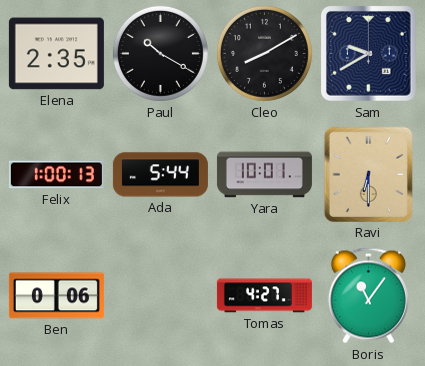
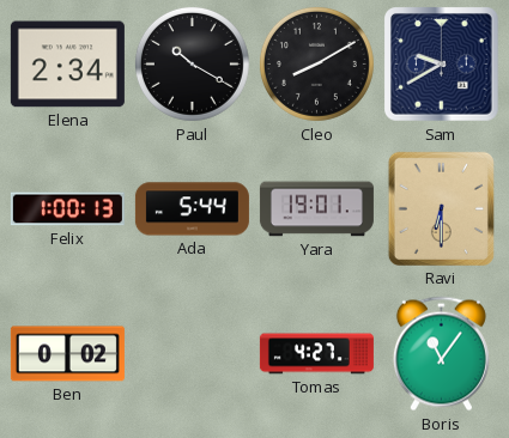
Elena: 2:35 -> 2:34 (67, 65)
Yara: 10:01 -> 19:01 (316, 209)
Ben: 0:06 -> 0:02 (67, 354)
